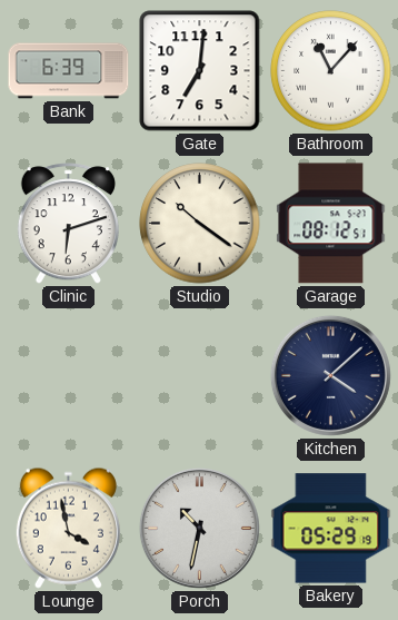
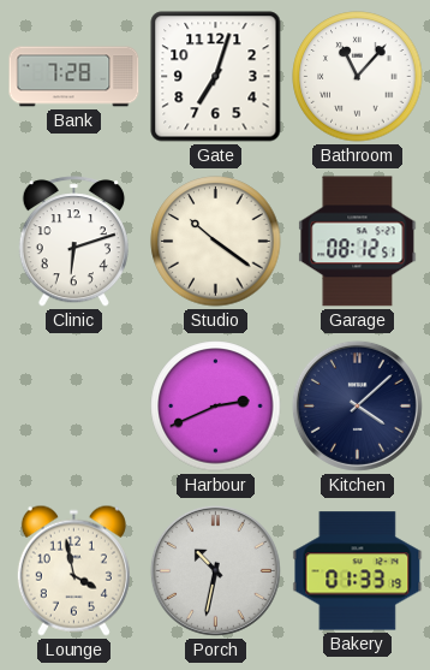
Bank: 6:39 -> 7:28 (74, 77)
Gate: 7:01 -> 7:03 (216, 77)
Harbour: none -> 2:41 (216, 407)
Bakery: 05:29 -> 01:33 (358, 571)
